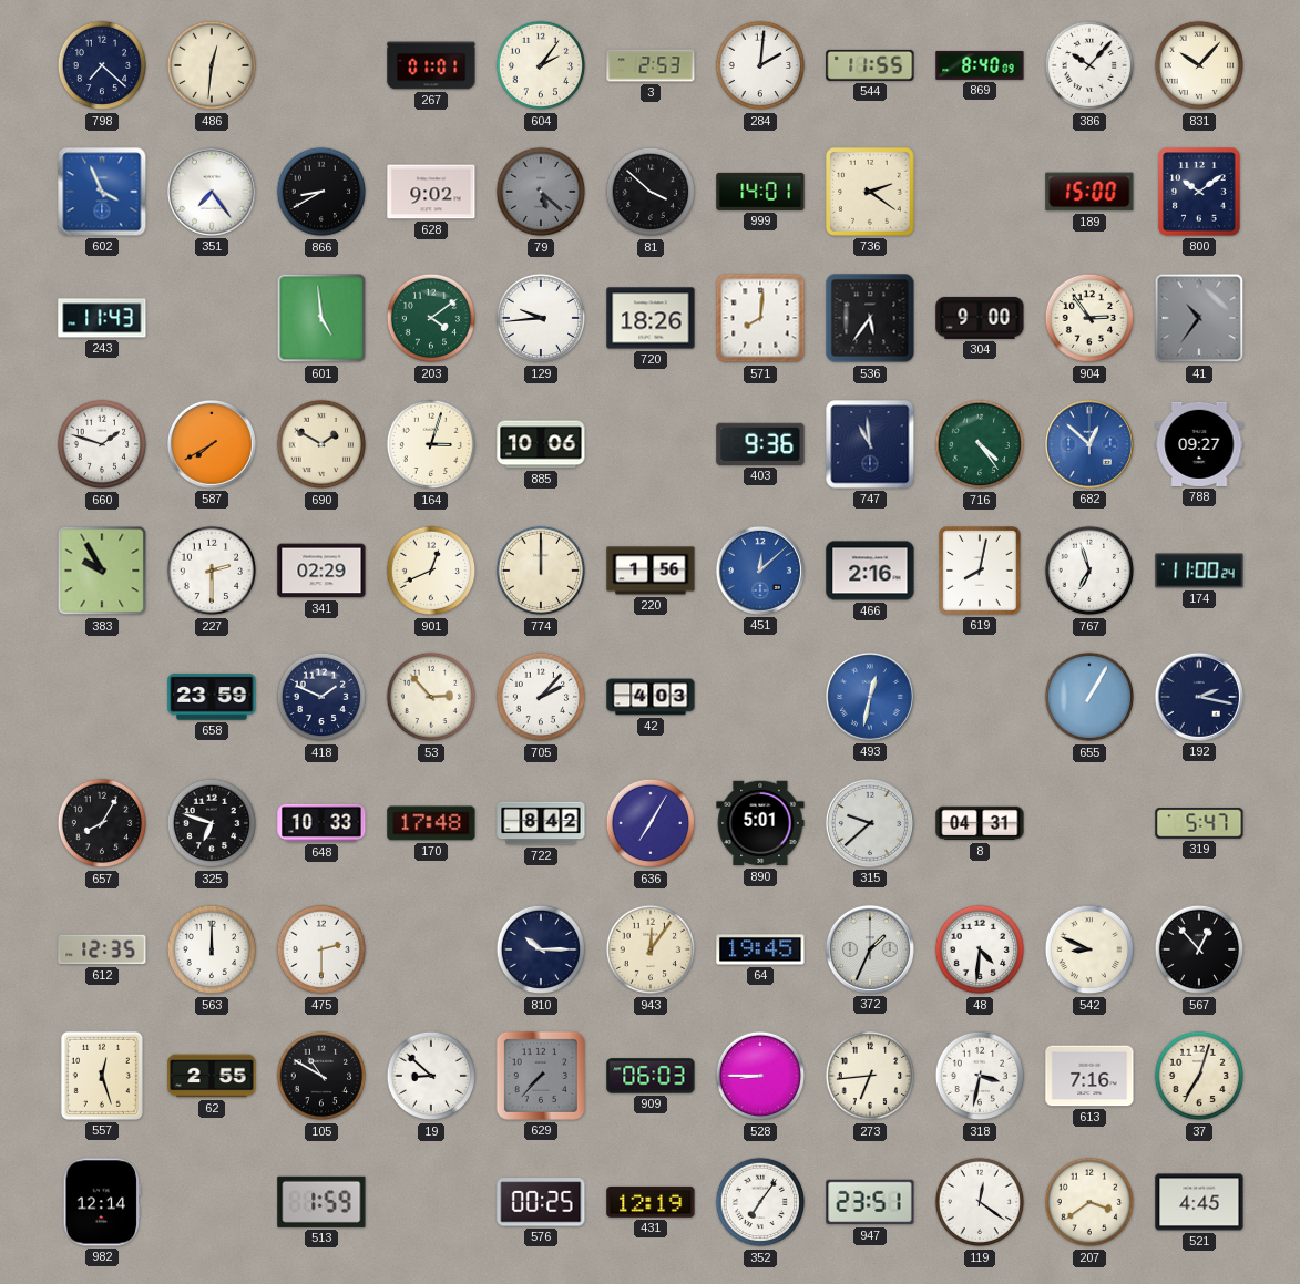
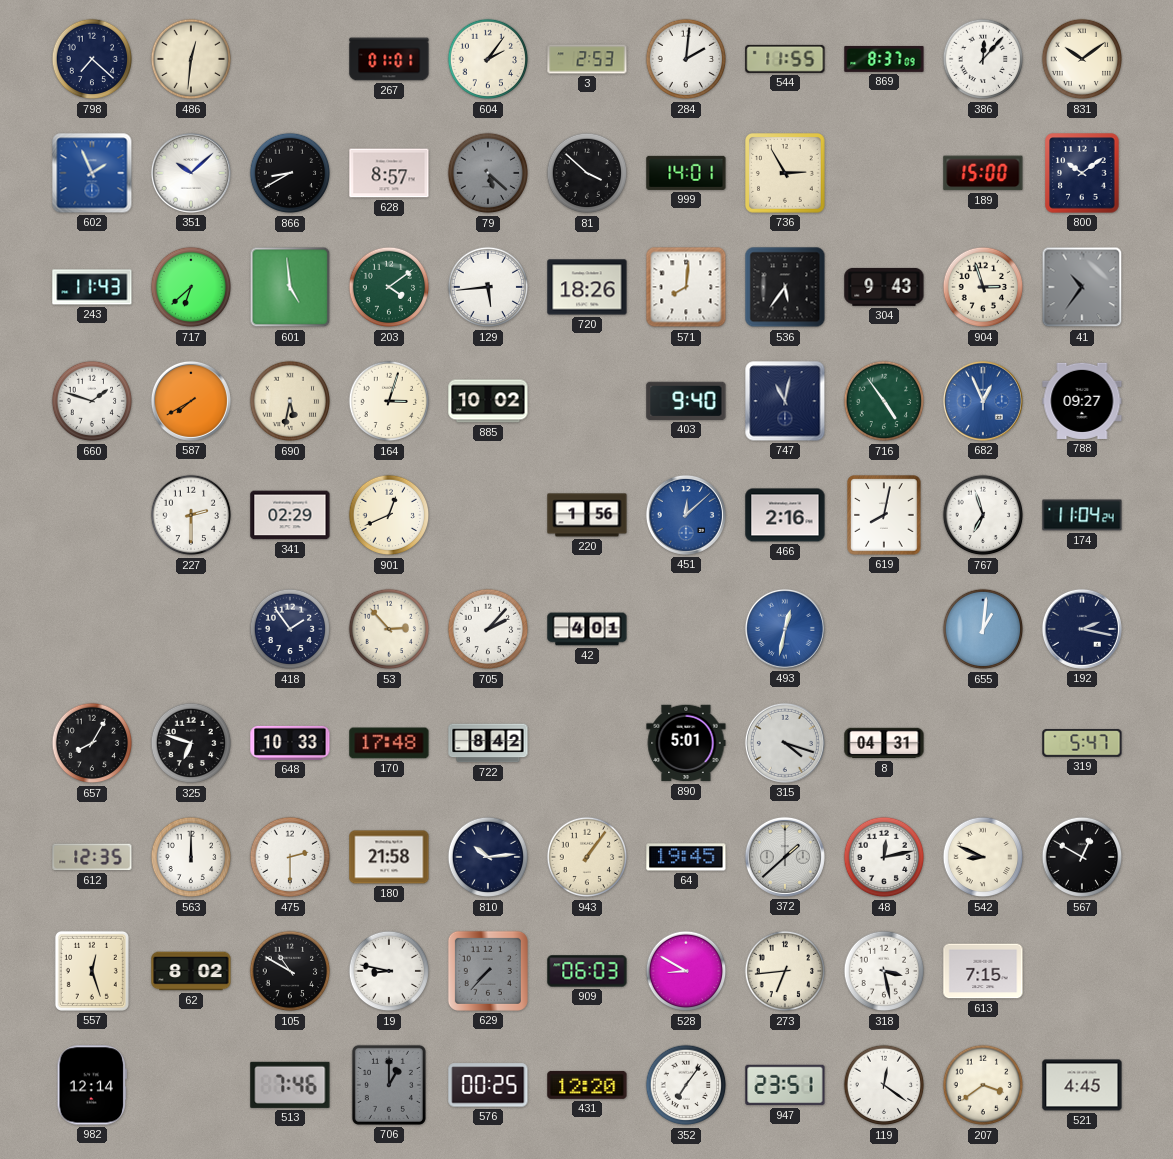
869: 8:40 -> 8:37 (884, 59)
386: 10:07 -> 12:07 (983, 59)
831: 10:07 -> 10:09 (1082, 59)
602: 3:56 -> 1:56 (92, 173)
351: 7:24 -> 10:08 (191, 173)
628: 9:02 -> 8:57 (389, 173)
736: 2:21 -> 2:55 (786, 174)
717: none -> 6:38 (191, 287)
129: 9:44 -> 5:44 (488, 287)
304: 9:00 -> 9:43 (884, 287)
904: 2:54 -> 2:57 (983, 287)
690: 1:50 -> 5:32 (290, 401)
885: 10:06 -> 10:02 (488, 401)
403: 9:36 -> 9:40 (686, 401)
747: 10:59 -> 11:02 (785, 401)
716: 4:24 -> 4:54 (884, 401)
682: 12:52 -> 12:56 (983, 401)
383: 9:55 -> none (102, 571)
774: 12:00 -> none (541, 571)
174: 11:00 -> 11:04 (1082, 515)
658: 23:59 -> none (212, 697)
418: 1:49 -> 1:54 (290, 629)
42: 4:03 -> 4:01 (587, 629)
655: 1:05 -> 1:01 (983, 629)
636: 7:05 -> none (651, 823)
315: 9:38 -> 4:18 (785, 743)
180: none -> 21:58 (389, 857)
810: 10:15 -> 10:14 (488, 857)
943: 12:06 -> 1:06 (587, 857)
372: 1:34 -> 1:38 (785, 857)
48: 4:31 -> 12:13 (884, 857)
567: 12:53 -> 12:50 (1082, 857)
62: 2:55 -> 8:02 (191, 971)
19: 8:52 -> 8:47 (389, 971)
528: 8:45 -> 8:50 (686, 971)
318: 3:32 -> 3:28 (884, 971)
613: 7:16 -> 7:15 (983, 971)
37: 7:03 -> none (1199, 1076)
513: 1:59 -> 7:46 (290, 1085)
706: none -> 1:00 (389, 1085)
431: 12:19 -> 12:20 (587, 1085)
